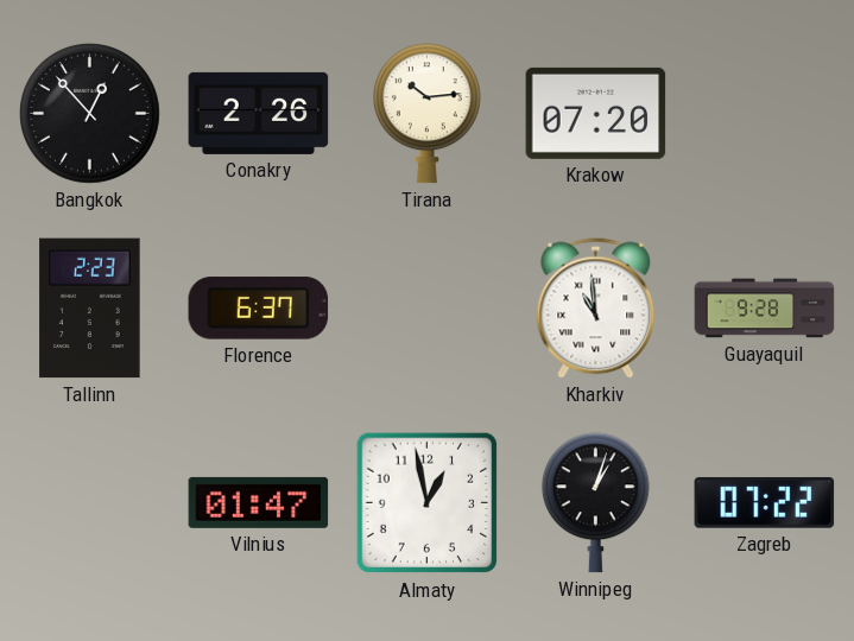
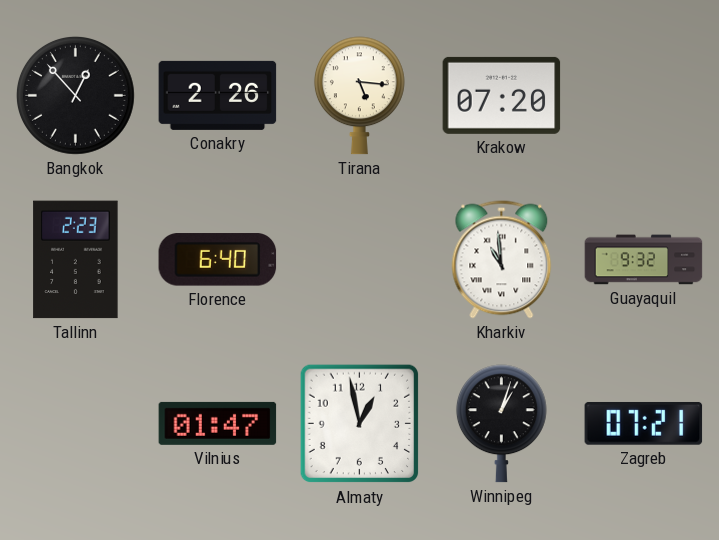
Tirana: 10:14 -> 5:16 (359, 96)
Florence: 6:37 -> 6:40 (218, 260)
Guayaquil: 9:28 -> 9:32 (644, 260)
Zagreb: 07:22 -> 07:21 (644, 423)
